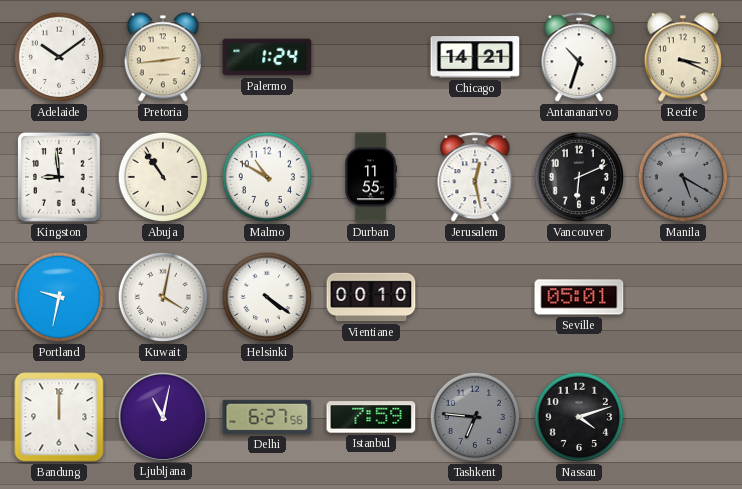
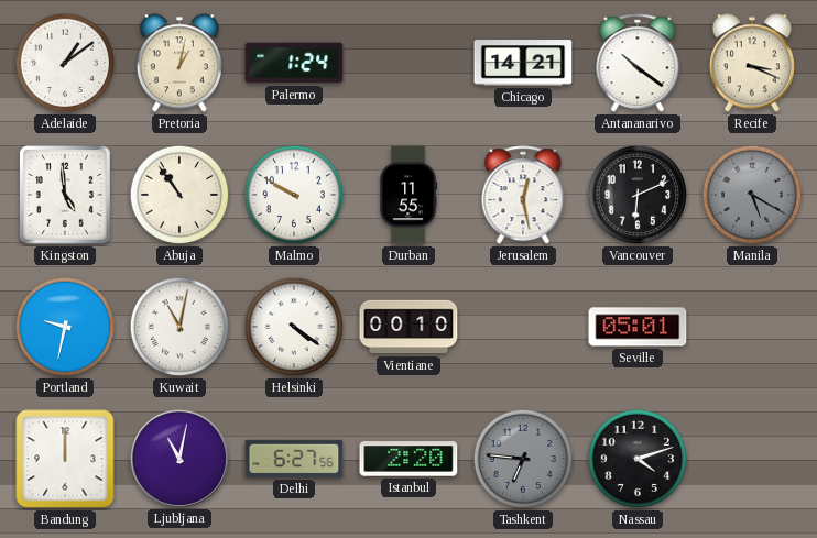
Adelaide: 10:09 -> 1:09 (65, 63)
Pretoria: 2:44 -> 1:02 (179, 63)
Antananarivo: 10:33 -> 10:21 (638, 64)
Kingston: 8:59 -> 4:59 (66, 196)
Malmo: 10:50 -> 9:50 (294, 195)
Kuwait: 4:02 -> 11:02 (179, 327)
Istanbul: 7:59 -> 2:20 (408, 459)
